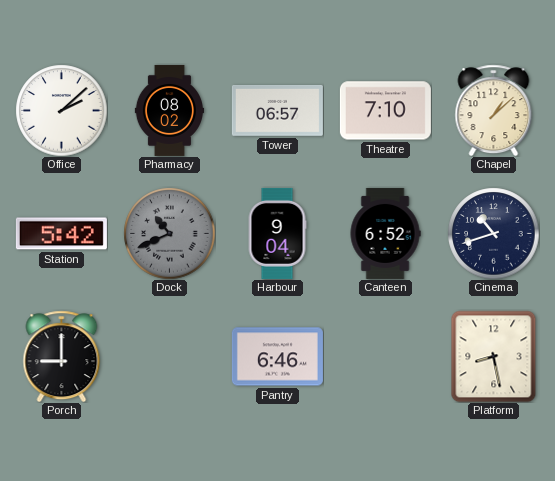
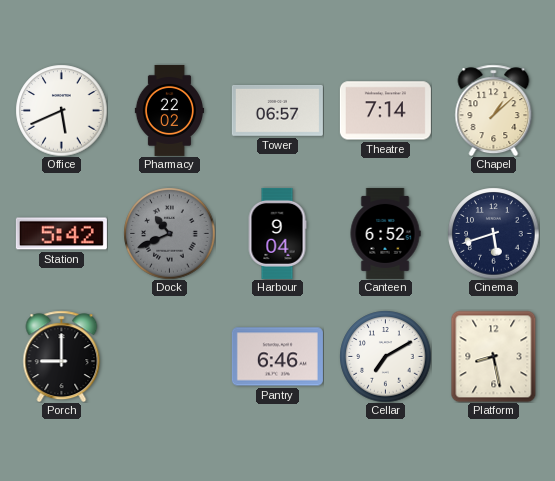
Office: 2:08 -> 5:41 (61, 110)
Pharmacy: 08:02 -> 22:02 (170, 110)
Theatre: 7:10 -> 7:14 (385, 111)
Cinema: 10:42 -> 5:42 (493, 233)
Cellar: none -> 7:10 (385, 356)
